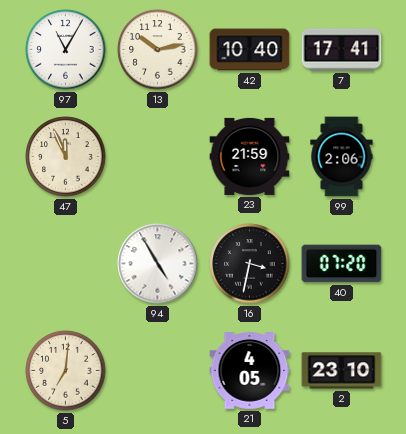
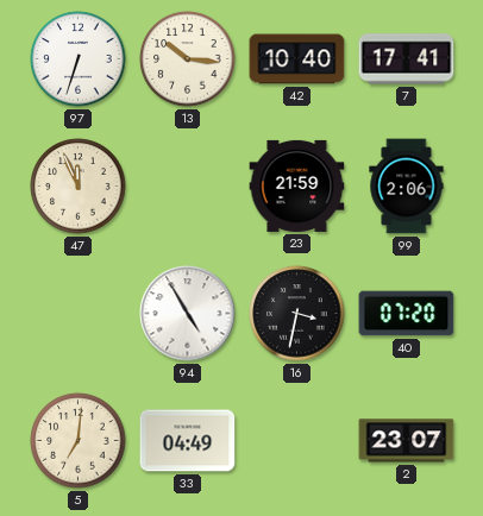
97: 11:05 -> 6:33 (79, 59)
13: 10:13 -> 10:16 (188, 59)
33: none -> 04:49 (188, 441)
21: 4:05 -> none (250, 371)
2: 23:10 -> 23:07 (407, 441)
